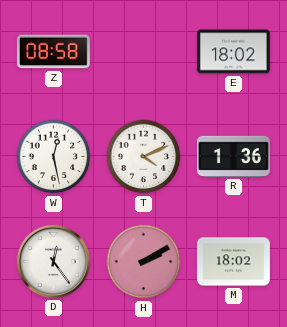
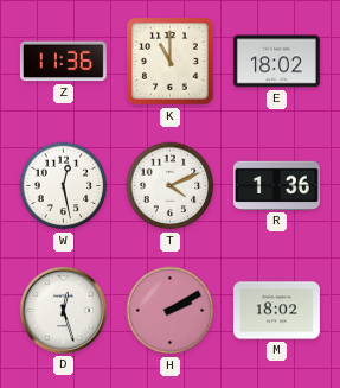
Z: 08:58 -> 11:36 (63, 62)
K: none -> 11:00 (171, 62)
D: 12:24 -> 12:27 (63, 310)
